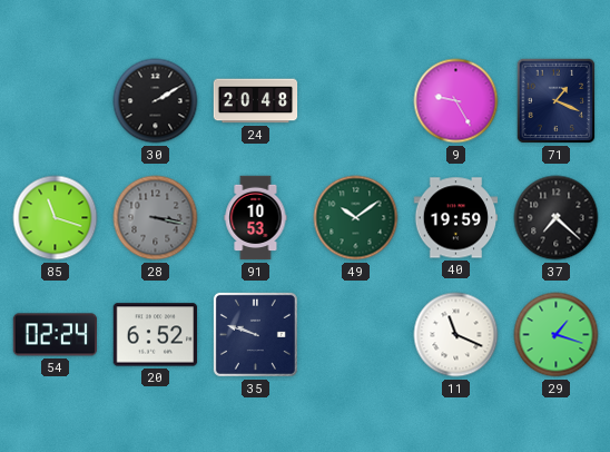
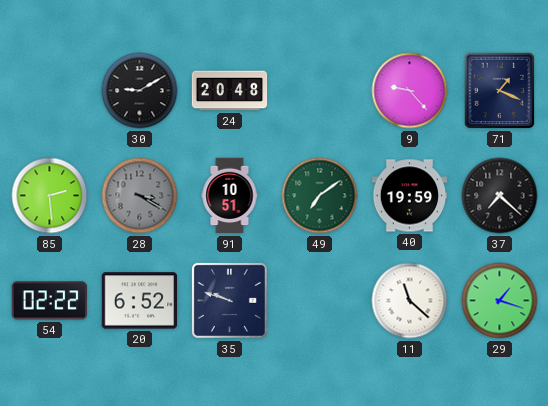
30: 2:10 -> 9:10 (140, 91)
9: 9:25 -> 9:23 (410, 91)
85: 11:18 -> 2:29 (50, 196)
28: 3:17 -> 3:20 (140, 196)
91: 10:53 -> 10:51 (230, 196)
49: 10:09 -> 7:09 (320, 196)
54: 02:24 -> 02:22 (50, 301)
11: 11:19 -> 11:22 (410, 301)
